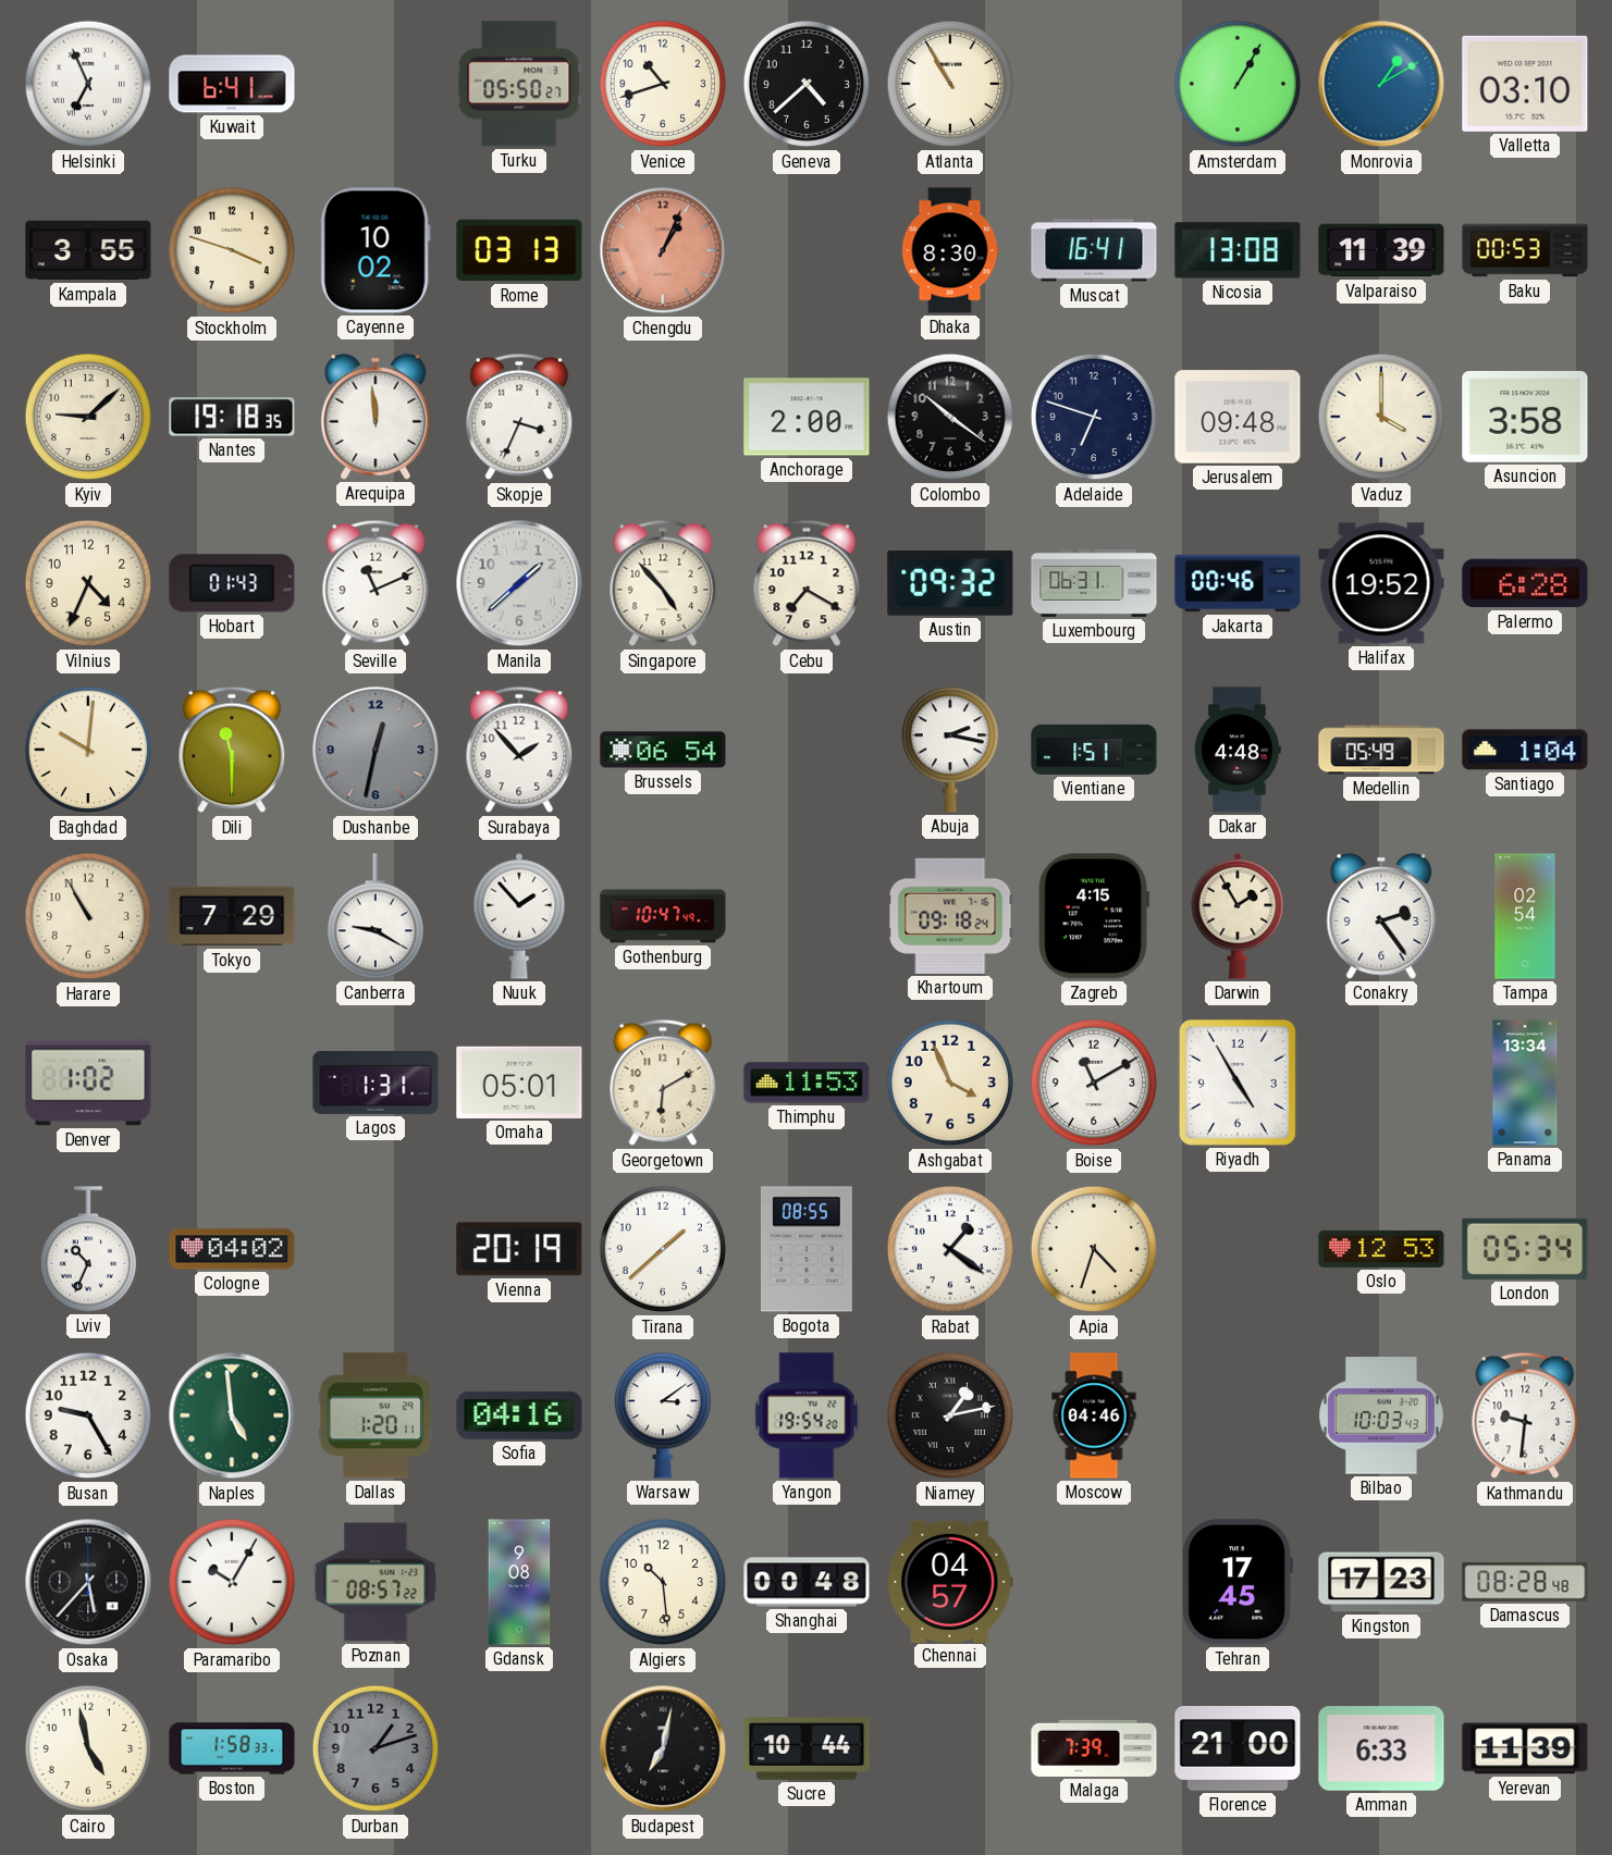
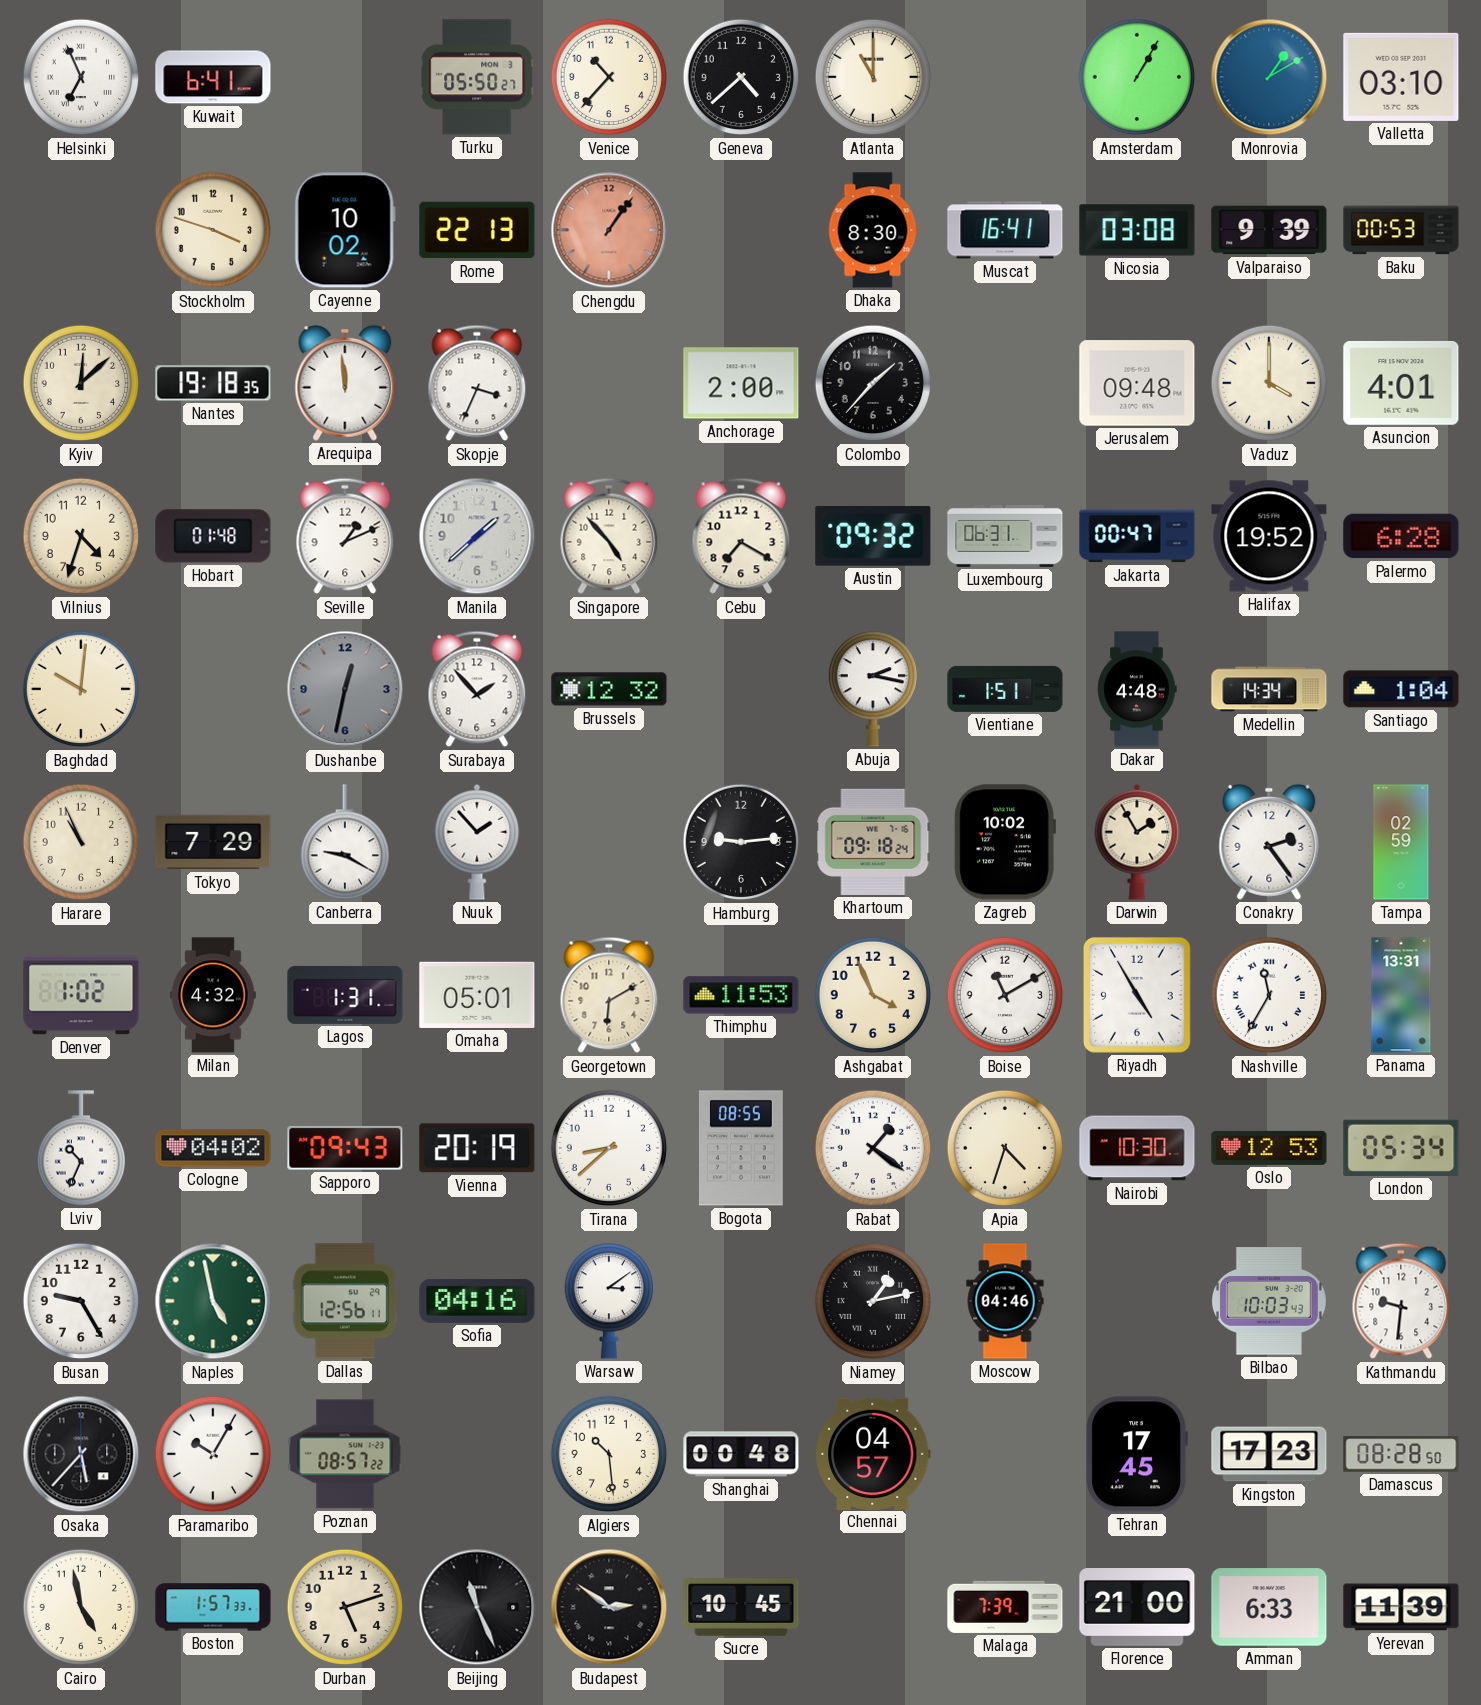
Venice: 10:42 -> 10:37 (609, 77)
Atlanta: 10:55 -> 11:00 (873, 77)
Kampala: 3:55 -> none (88, 250)
Rome: 03:13 -> 22:13 (477, 230)
Chengdu: 1:04 -> 1:06 (609, 230)
Nicosia: 13:08 -> 03:08 (1137, 230)
Valparaiso: 11:39 -> 9:39 (1269, 230)
Kyiv: 9:08 -> 12:08 (81, 383)
Colombo: 10:21 -> 1:37 (873, 383)
Adelaide: 6:48 -> none (1094, 417)
Asuncion: 3:58 -> 4:01 (1401, 383)
Vilnius: 4:34 -> 4:33 (81, 536)
Hobart: 01:43 -> 01:48 (213, 536)
Seville: 11:11 -> 1:11 (345, 536)
Jakarta: 00:46 -> 00:47 (1137, 536)
Dili: 11:30 -> none (232, 750)
Brussels: 06:54 -> 12:32 (609, 689)
Medellin: 05:49 -> 14:34 (1269, 689)
Harare: 10:55 -> 10:56 (81, 842)
Gothenburg: 10:47 -> none (663, 916)
Hamburg: none -> 9:14 (741, 842)
Zagreb: 4:15 -> 10:02 (1005, 842)
Tampa: 02:54 -> 02:59 (1401, 842)
Milan: none -> 4:32 (213, 995)
Nashville: none -> 11:35 (1269, 995)
Panama: 13:34 -> 13:31 (1401, 995)
Sapporo: none -> 09:43 (345, 1148)
Tirana: 1:38 -> 8:38 (609, 1148)
Nairobi: none -> 10:30 (1137, 1148)
Naples: 4:59 -> 4:58 (213, 1301)
Dallas: 1:20 -> 12:56 (345, 1301)
Yangon: 19:54 -> none (807, 1415)
Gdansk: 9:08 -> none (519, 1582)
Damascus: 08:28:48 -> 08:28:50 (1401, 1454)
Boston: 1:58 -> 1:57 (213, 1607)
Durban: 1:12 -> 5:12 (345, 1607)
Durban dial: grey -> cream (345, 1607)
Beijing: none -> 11:26 (477, 1607)
Budapest: 7:02 -> 2:51 (609, 1607)
Sucre: 10:44 -> 10:45 (741, 1608)
